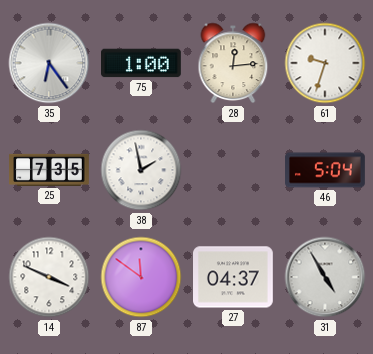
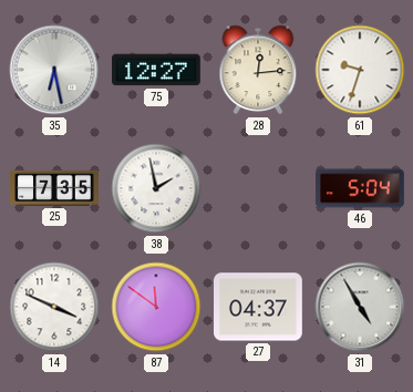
35: 6:24 -> 6:28 (54, 70)
75: 1:00 -> 12:27 (157, 70)
